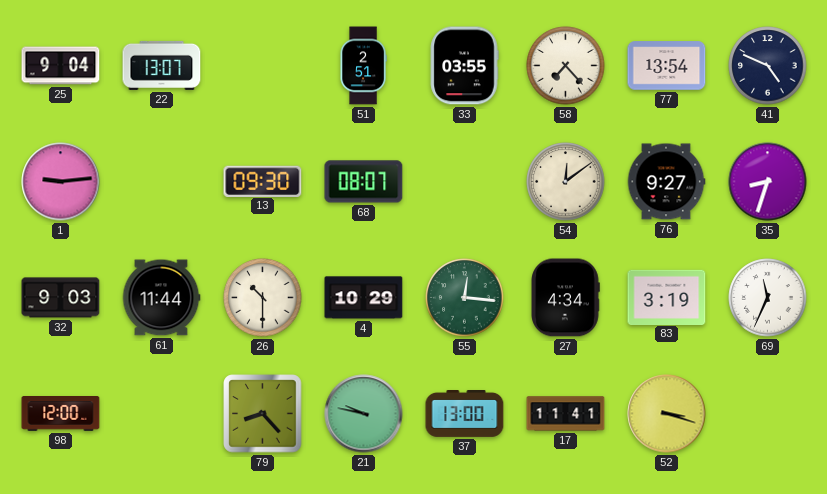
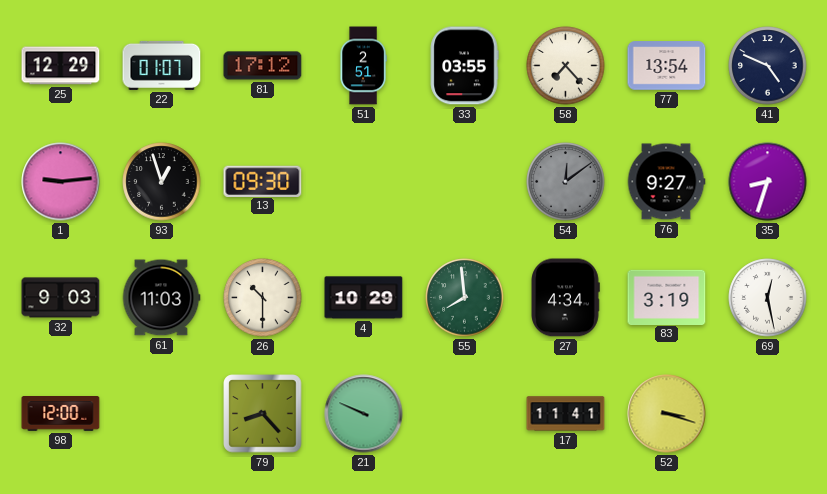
25: 9:04 -> 12:29 (61, 66)
22: 13:07 -> 01:07 (162, 65)
81: none -> 17:12 (263, 66)
93: none -> 12:57 (162, 182)
68: 08:07 -> none (364, 182)
54 dial: cream -> grey (566, 182)
61: 11:44 -> 11:03 (161, 298)
55: 12:16 -> 7:59 (465, 298)
69: 11:34 -> 12:28 (768, 298)
21: 9:47 -> 9:49 (364, 414)
37: 13:00 -> none (465, 414)
